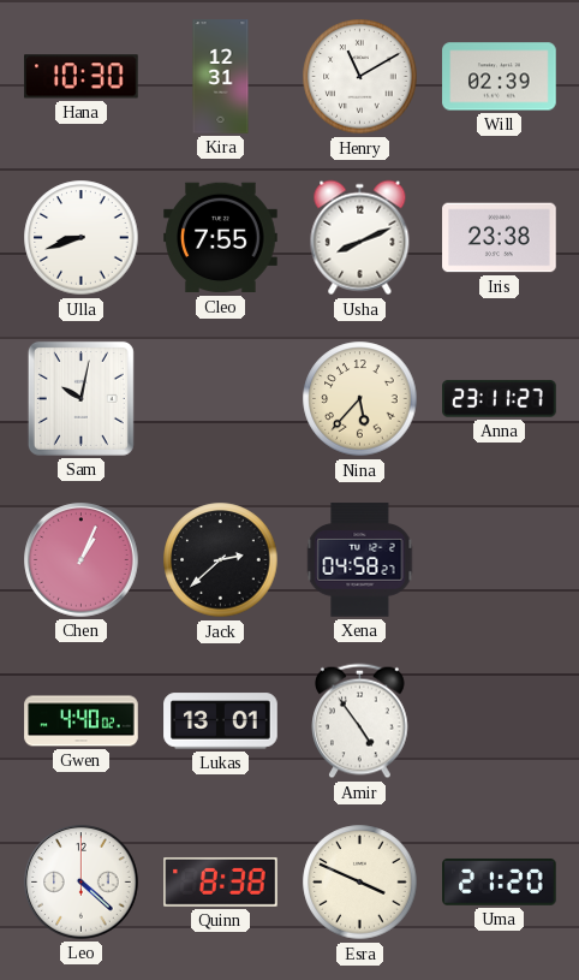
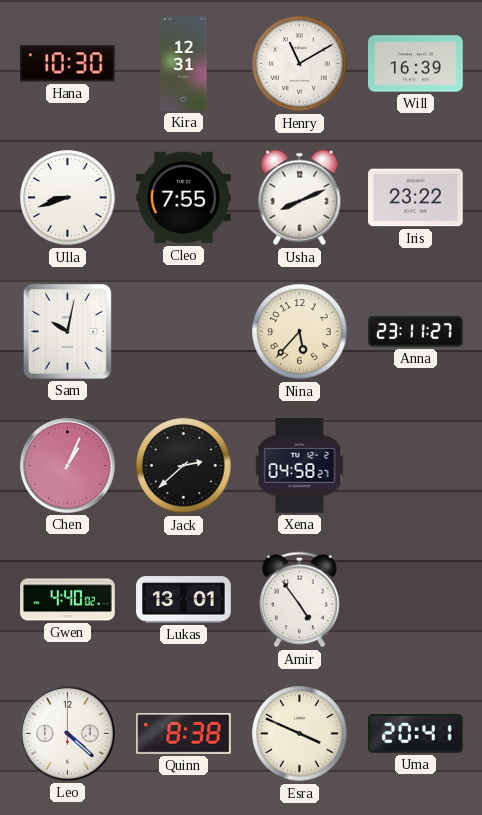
Will: 02:39 -> 16:39 (416, 64)
Iris: 23:38 -> 23:22 (416, 198)
Uma: 21:20 -> 20:41 (416, 734)
